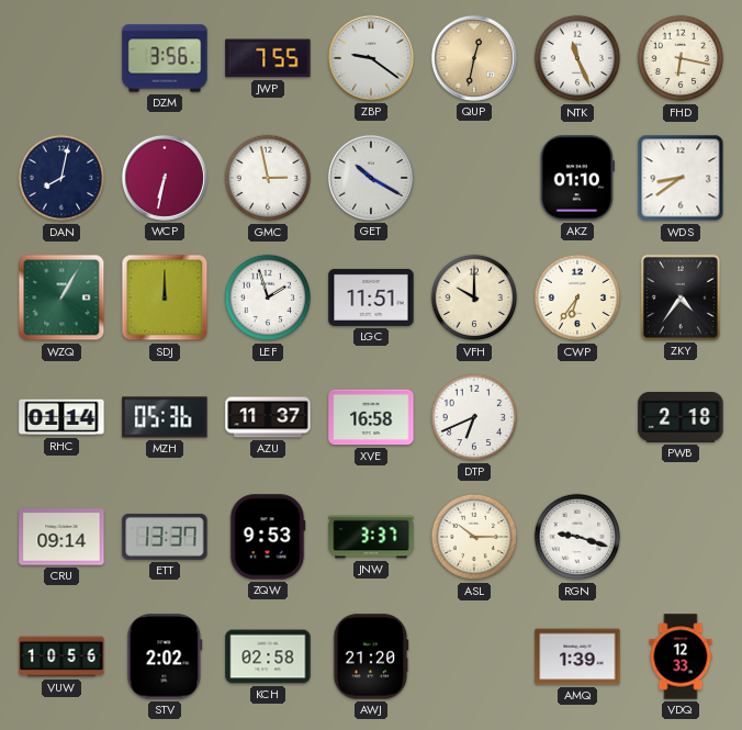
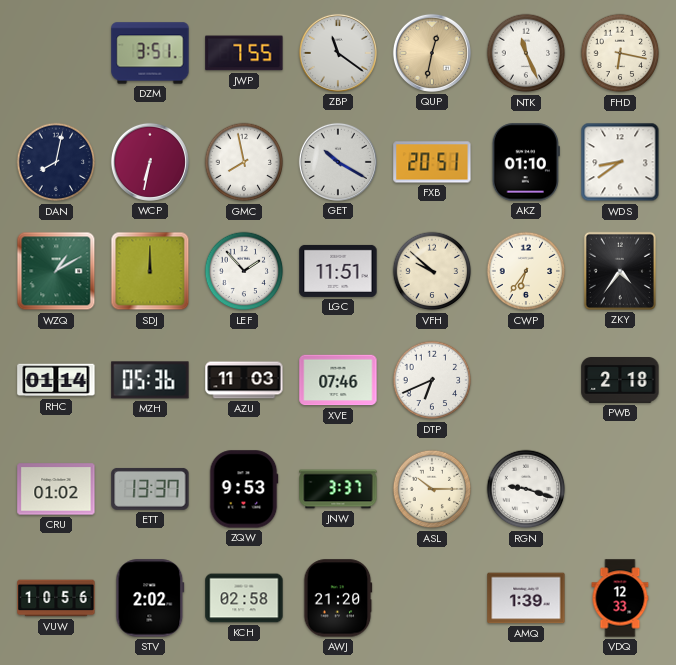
DZM: 3:56 -> 3:51 (150, 53)
ZBP: 9:21 -> 11:21 (338, 53)
GMC: 2:58 -> 7:58 (244, 162)
FXB: none -> 20:51 (432, 162)
WZQ: 1:05 -> 1:10 (56, 271)
LEF: 1:57 -> 1:53 (244, 271)
VFH: 10:00 -> 9:52 (432, 271)
AZU: 11:37 -> 11:03 (244, 380)
XVE: 16:58 -> 07:46 (338, 380)
CRU: 09:14 -> 01:02 (56, 489)
